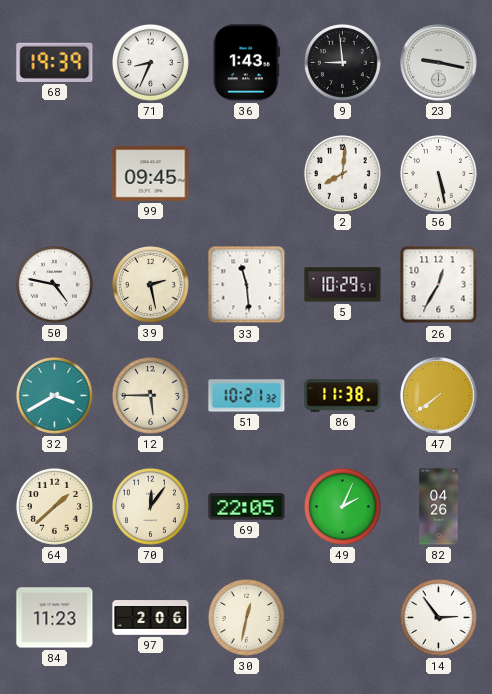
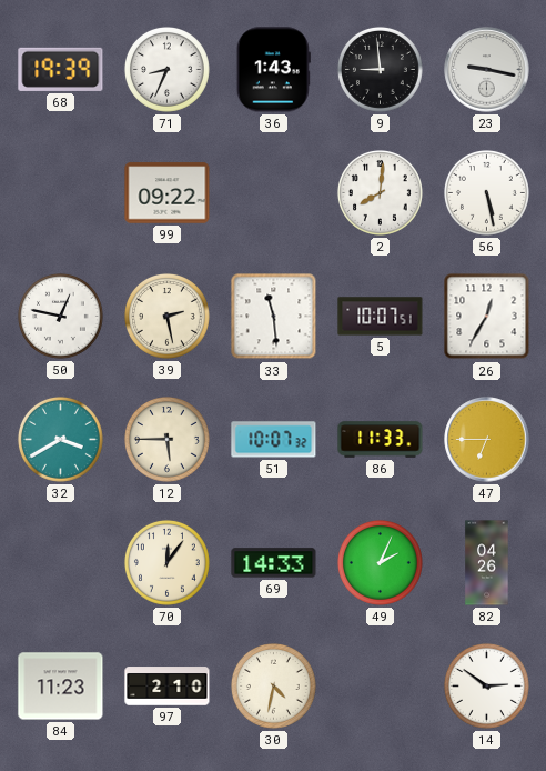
99: 09:45 -> 09:22 (168, 193)
50: 4:47 -> 12:47 (61, 317)
5: 10:29 -> 10:07 (381, 317)
51: 10:21 -> 10:07 (274, 440)
86: 11:38 -> 11:33 (381, 440)
47: 7:39 -> 6:45 (487, 440)
64: 1:38 -> none (55, 507)
69: 22:05 -> 14:33 (274, 563)
97: 2:06 -> 2:10 (168, 687)
30: 12:32 -> 4:32 (274, 687)
14: 2:54 -> 2:51 (487, 687)
